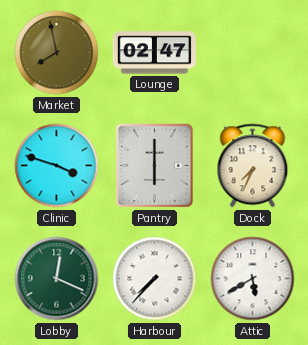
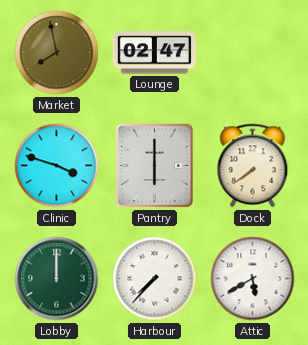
Dock: 7:34 -> 7:39 (253, 166)
Lobby: 12:19 -> 12:00 (57, 279)
